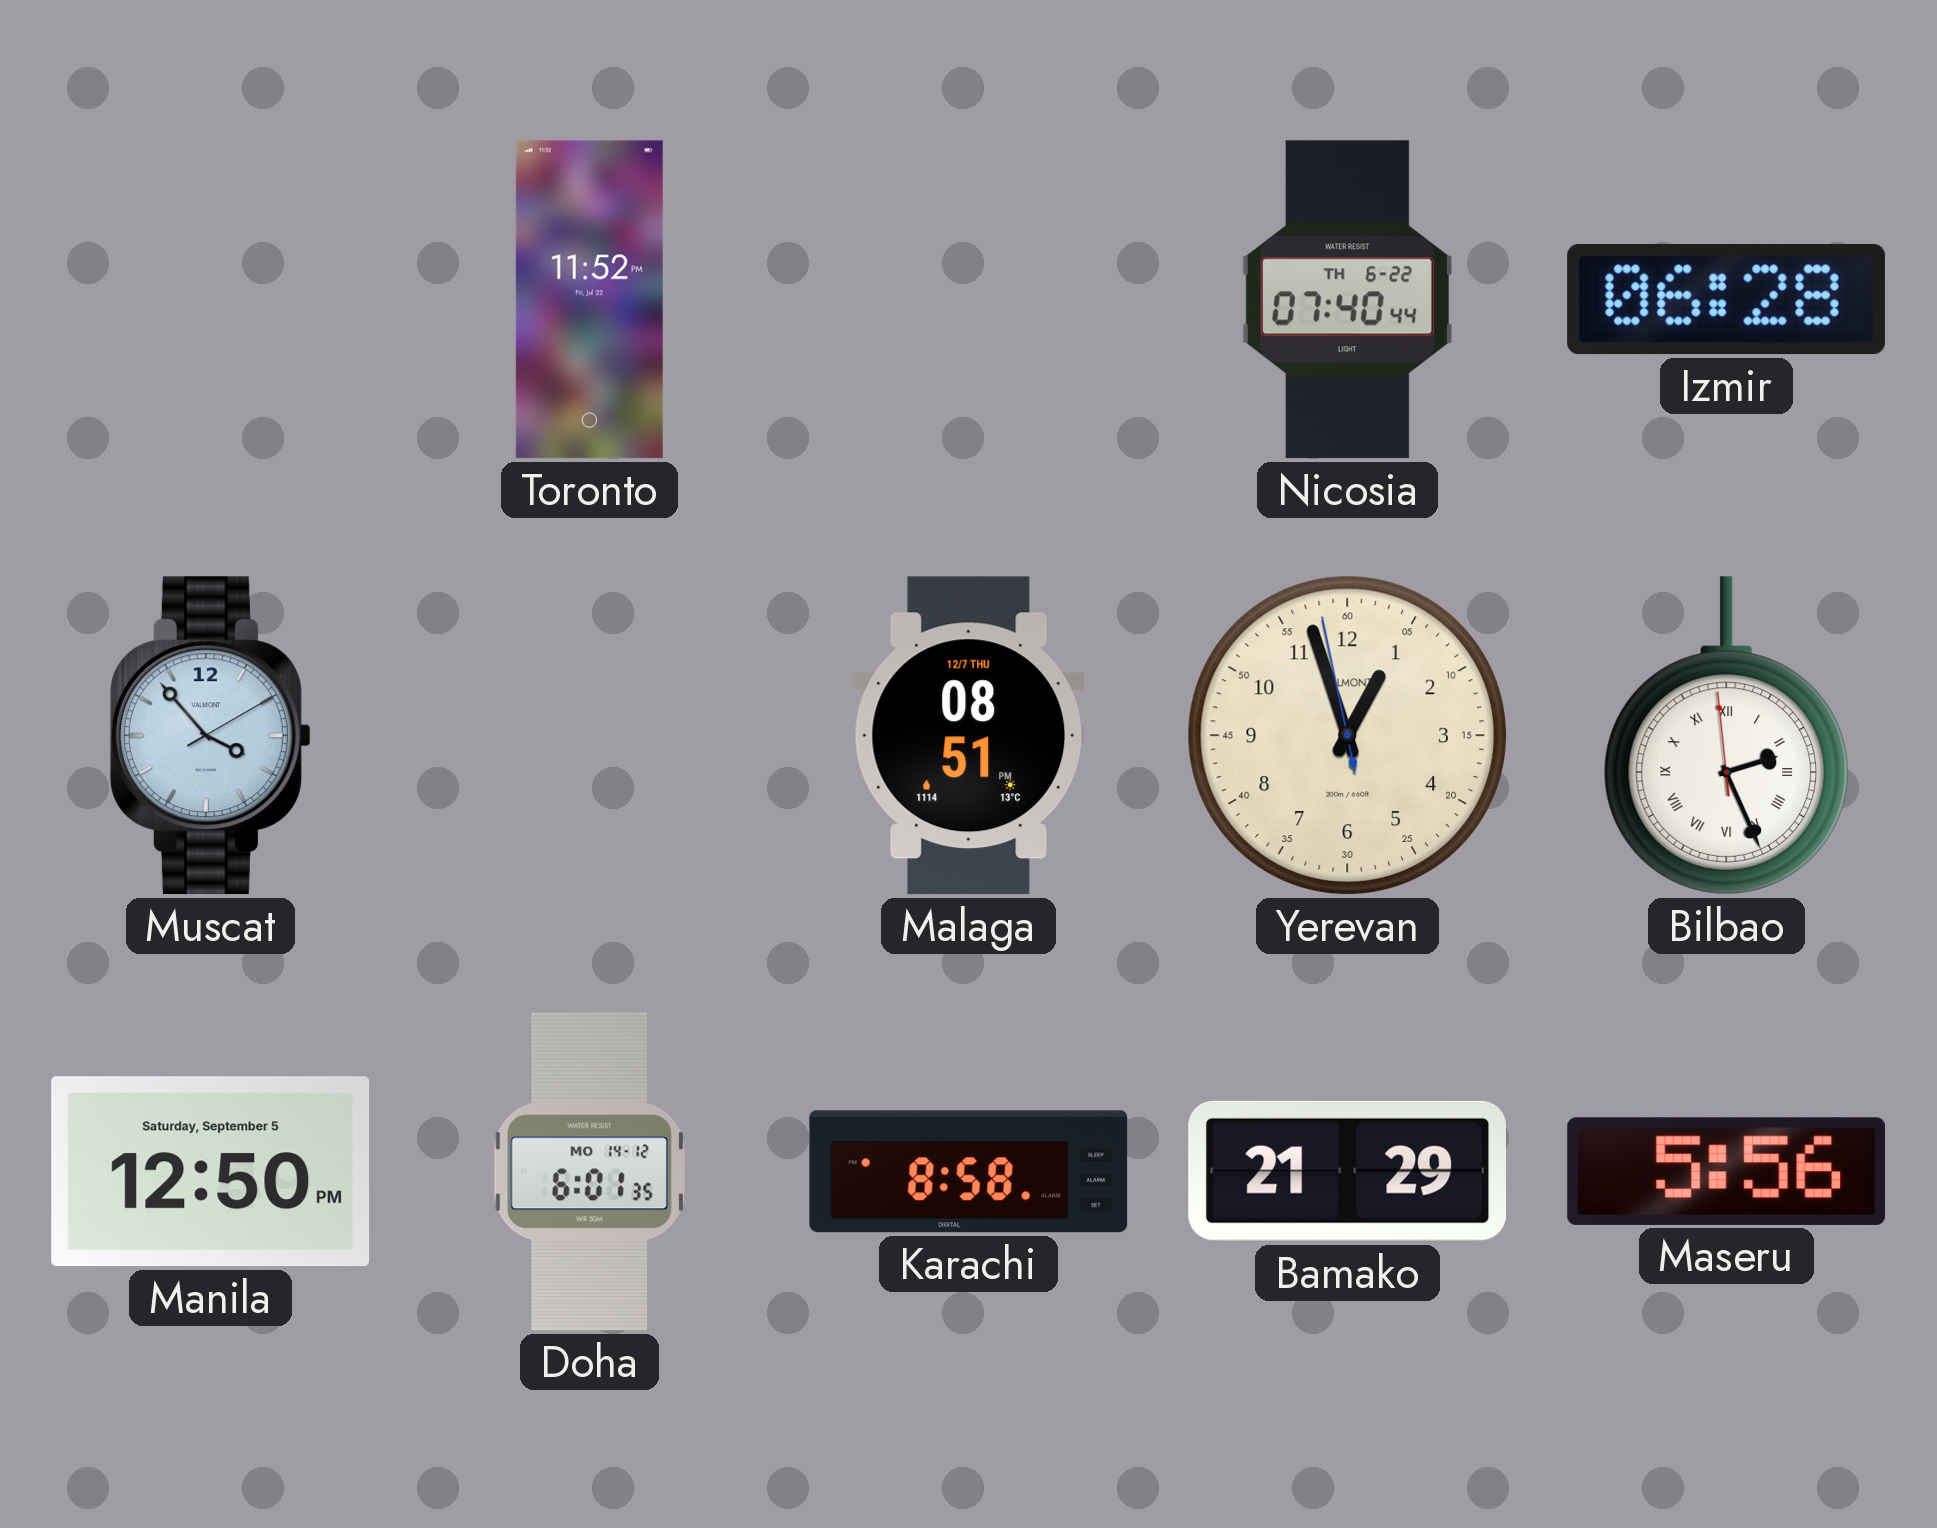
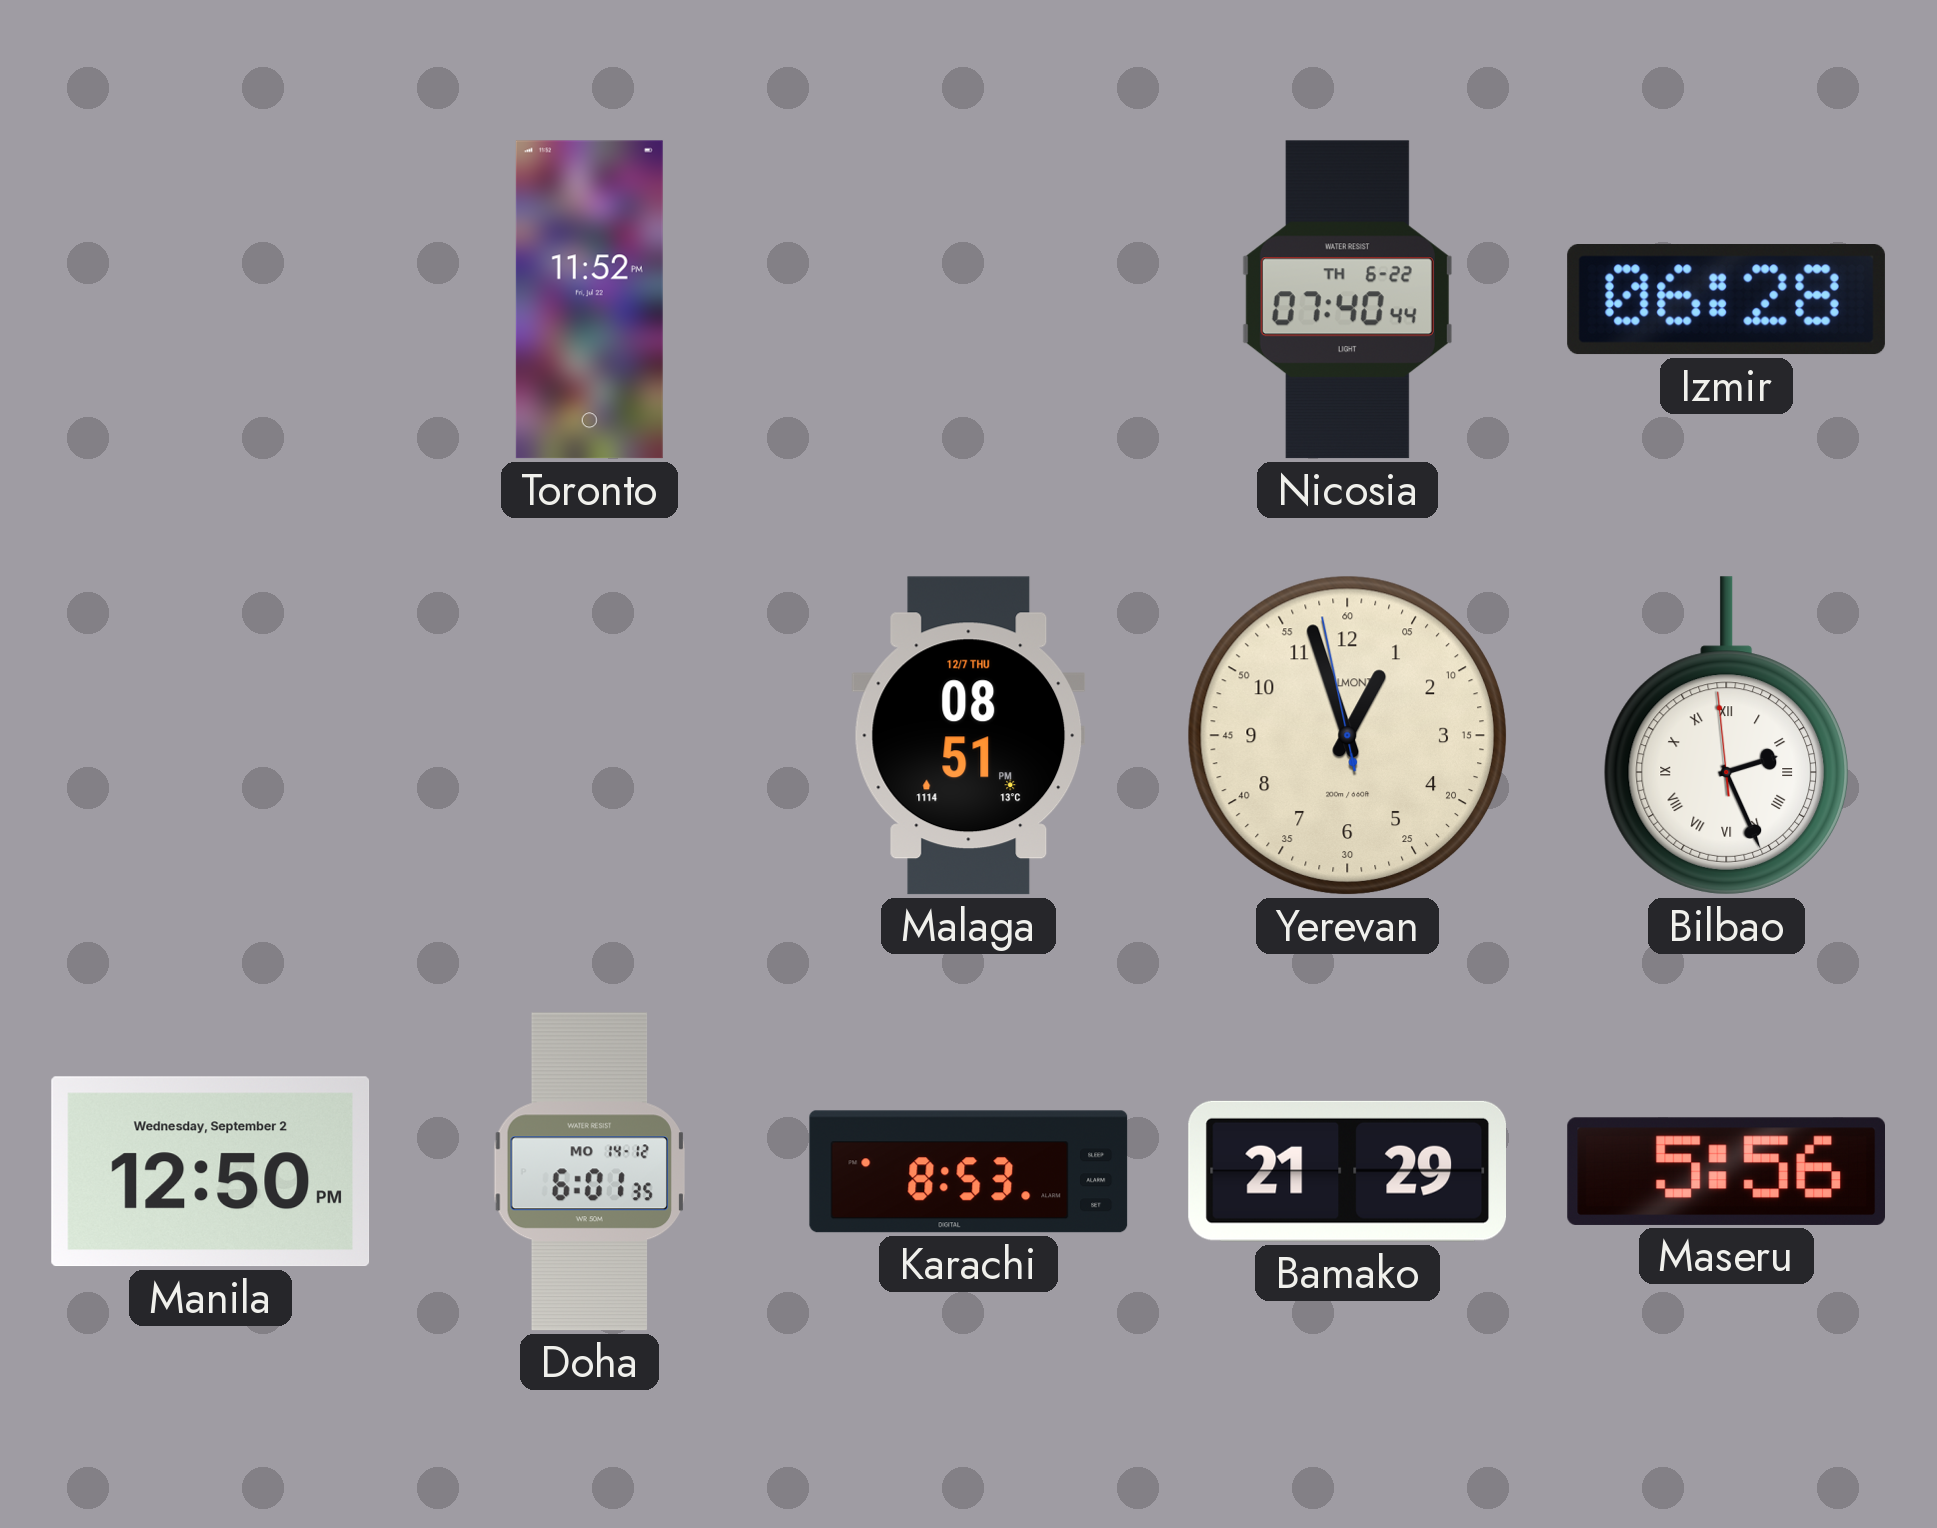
Muscat: 3:53 -> none (210, 736)
Manila date: Saturday, September 5 -> Wednesday, September 2 (211, 1172)
Karachi: 8:58 -> 8:53 (969, 1172)
